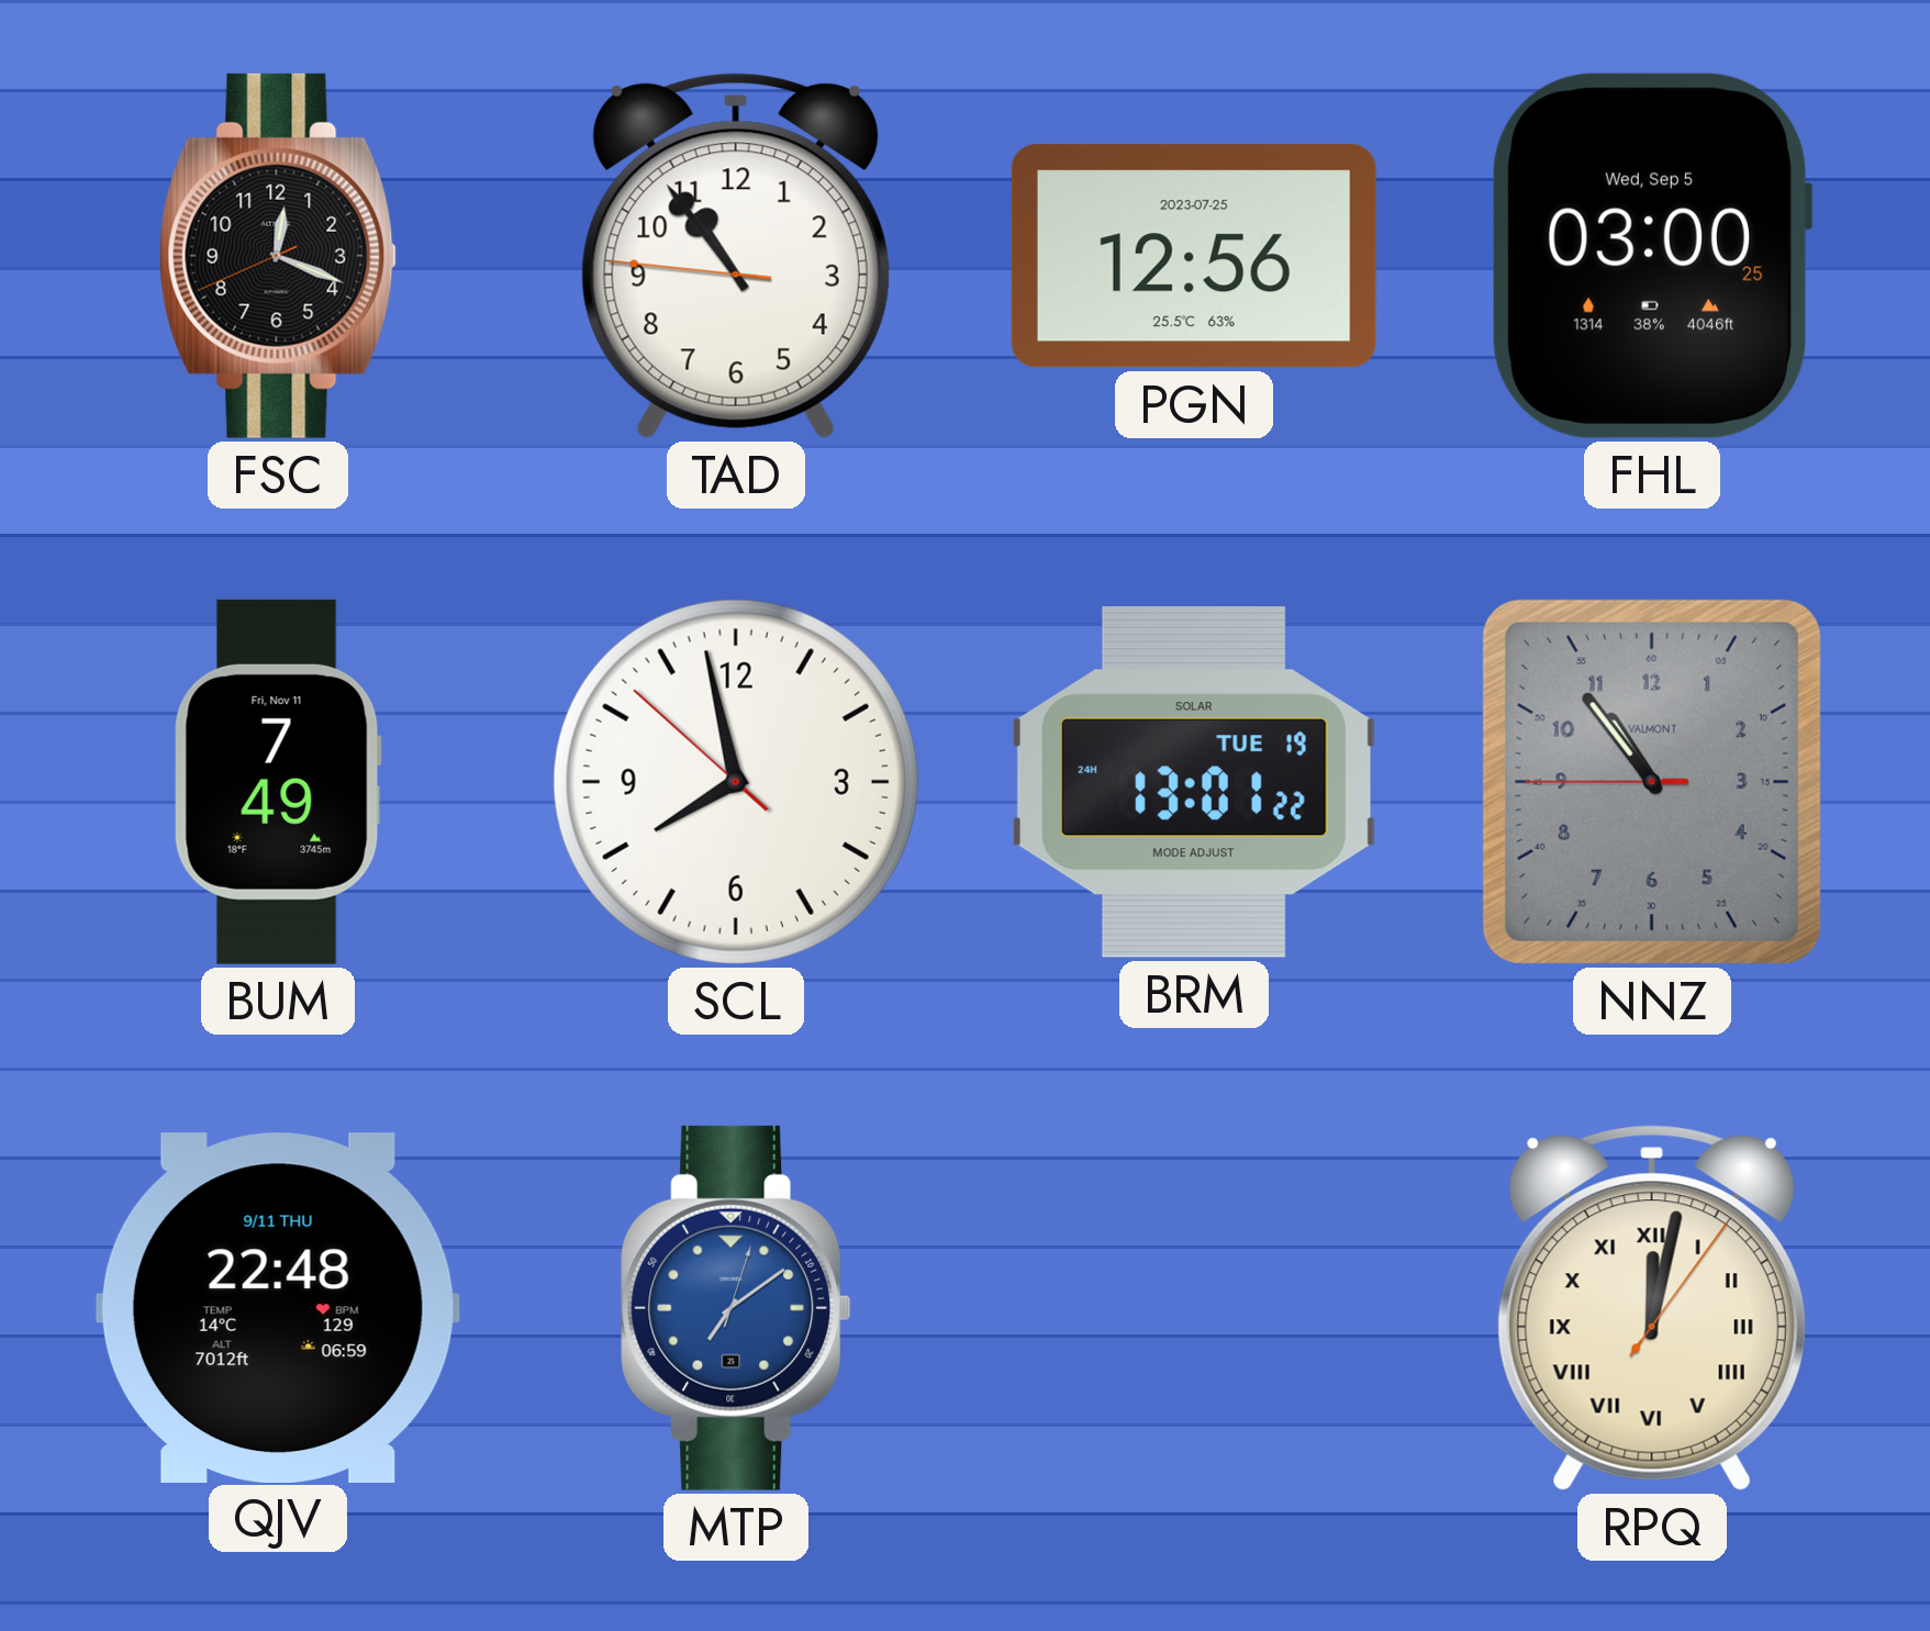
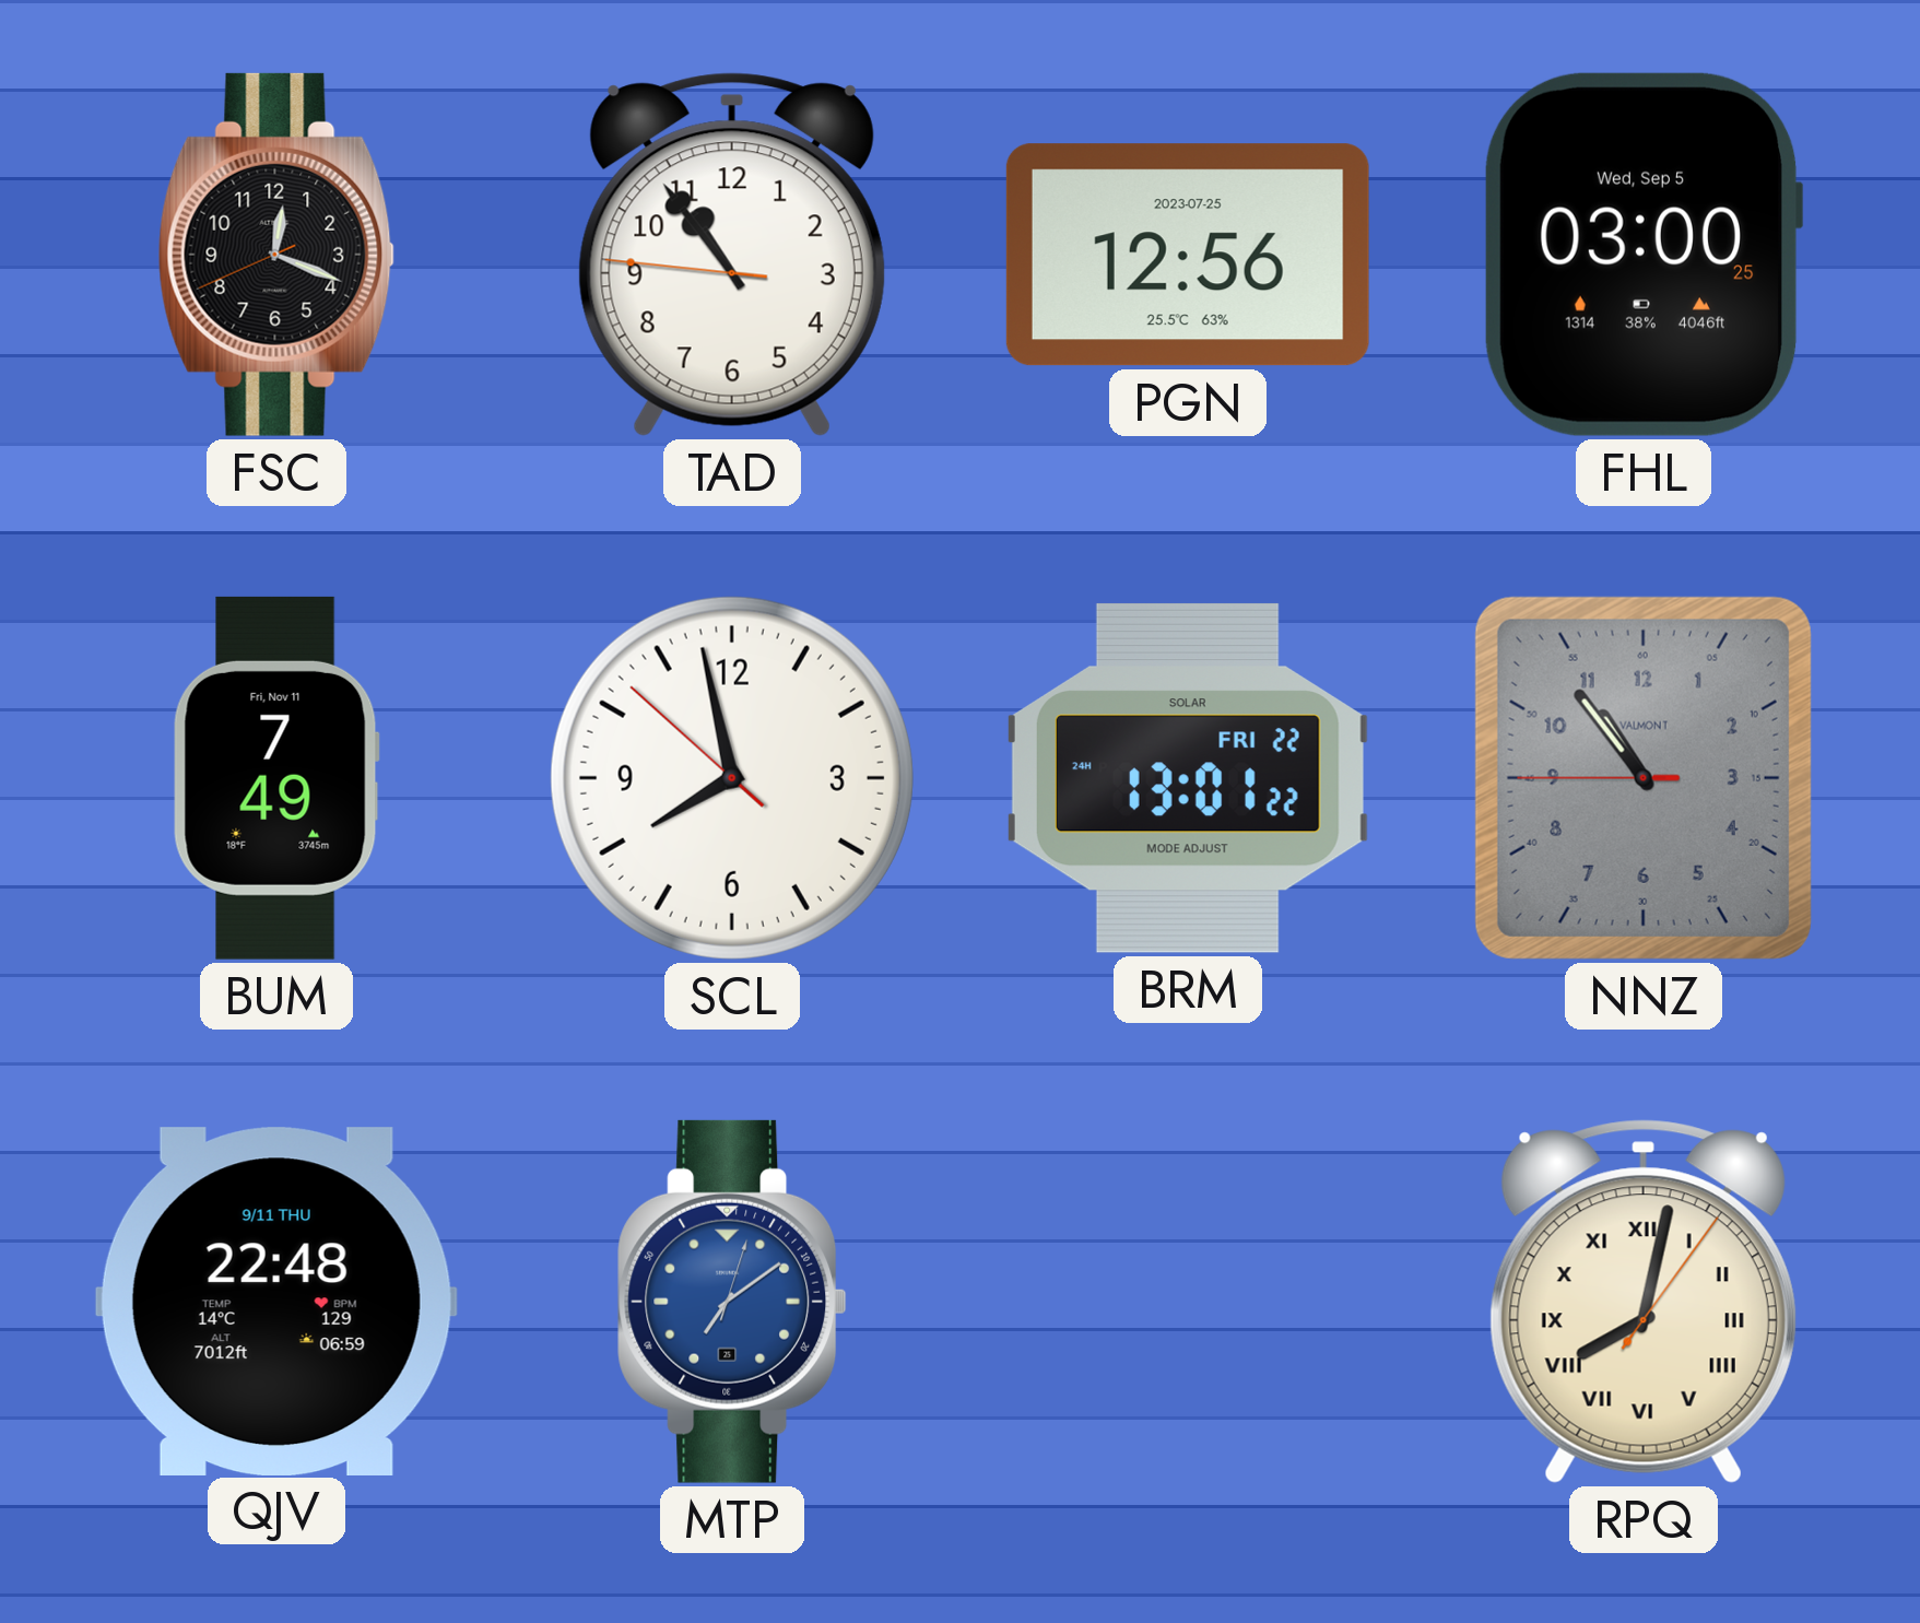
BRM date: TUE 19 -> FRI 22 (1188, 778)
RPQ: 12:02 -> 8:02 (1644, 1302)
